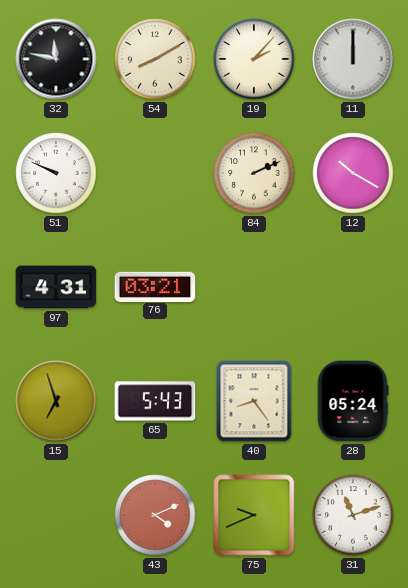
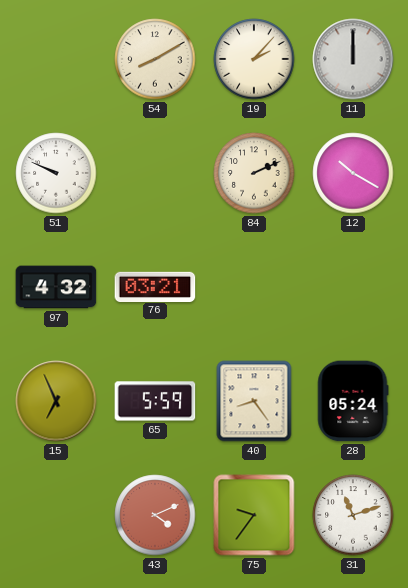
32: 11:47 -> none (56, 59)
97: 4:31 -> 4:32 (56, 287)
15: 6:57 -> 6:56 (56, 401)
65: 5:43 -> 5:59 (155, 401)
75: 9:41 -> 9:36 (254, 515)
